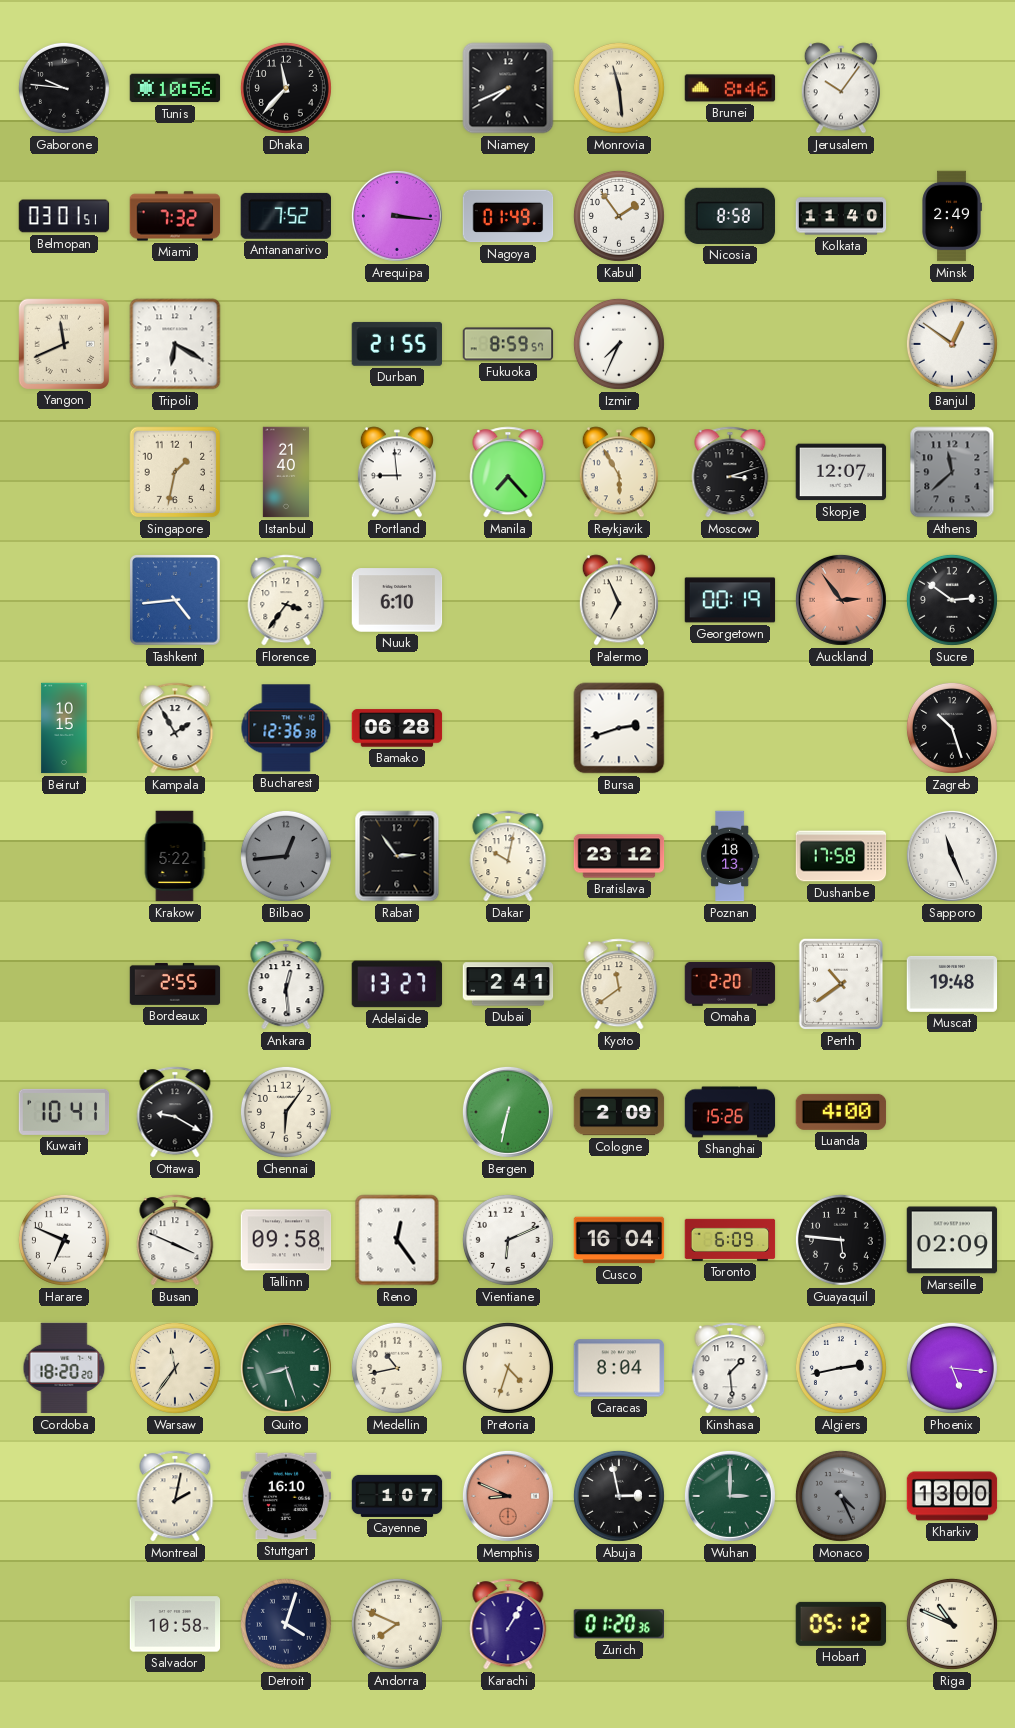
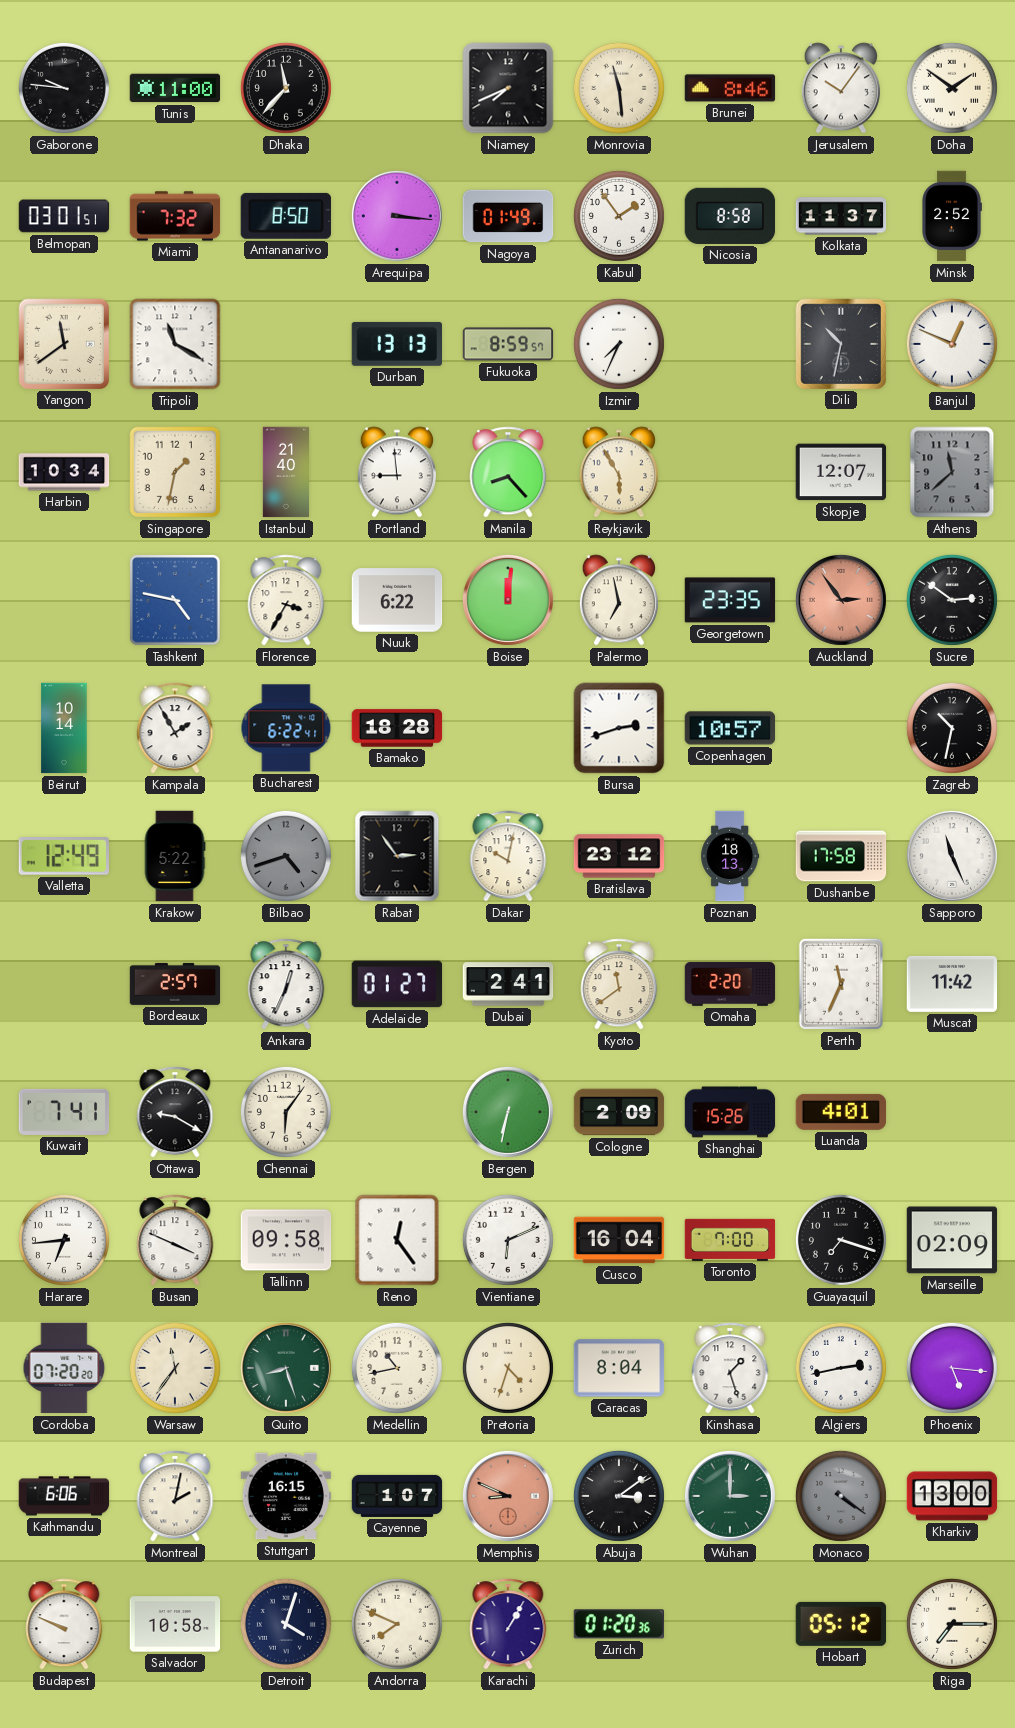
Tunis: 10:56 -> 11:00 (175, 88)
Doha: none -> 1:51 (952, 88)
Antananarivo: 7:52 -> 8:50 (286, 216)
Kolkata: 11:40 -> 11:37 (841, 216)
Minsk: 2:49 -> 2:52 (952, 216)
Yangon: 11:41 -> 11:39 (63, 343)
Tripoli: 6:20 -> 11:20 (175, 344)
Durban: 21:55 -> 13:13 (396, 344)
Dili: none -> 10:32 (840, 343)
Banjul: 12:51 -> 12:49 (952, 344)
Harbin: none -> 10:34 (64, 472)
Manila: 7:23 -> 8:23 (508, 472)
Moscow: 3:12 -> none (730, 472)
Tashkent: 4:44 -> 4:47 (175, 600)
Florence: 3:36 -> 3:35 (286, 600)
Nuuk: 6:10 -> 6:22 (397, 600)
Boise: none -> 12:01 (508, 600)
Palermo: 6:56 -> 6:58 (619, 600)
Georgetown: 00:19 -> 23:35 (730, 600)
Beirut: 10:15 -> 10:14 (64, 728)
Bucharest: 12:36 -> 6:22 (286, 728)
Bamako: 06:28 -> 18:28 (397, 728)
Copenhagen: none -> 10:57 (730, 728)
Zagreb: 10:27 -> 10:32 (952, 728)
Valletta: none -> 12:49 (63, 857)
Bilbao: 12:44 -> 4:42 (286, 856)
Bordeaux: 2:55 -> 2:57 (175, 984)
Ankara: 12:29 -> 12:34 (286, 984)
Adelaide: 13:27 -> 01:27 (397, 984)
Perth: 10:39 -> 11:34 (841, 984)
Muscat: 19:48 -> 11:42 (952, 984)
Kuwait: 10:41 -> 7:41 (64, 1112)
Luanda: 4:00 -> 4:01 (841, 1112)
Harare: 6:49 -> 6:44 (64, 1240)
Toronto: 6:09 -> 7:00 (730, 1240)
Guayaquil: 5:46 -> 7:18 (841, 1240)
Cordoba: 18:20 -> 07:20 (64, 1368)
Kinshasa: 1:29 -> 1:27 (730, 1368)
Kathmandu: none -> 6:06 (64, 1496)
Stuttgart: 16:10 -> 16:15 (286, 1496)
Abuja: 2:58 -> 3:09 (619, 1496)
Monaco: 4:26 -> 4:21 (841, 1496)
Budapest: none -> 9:49 (64, 1624)
Riga: 10:49 -> 7:15 (952, 1624)
